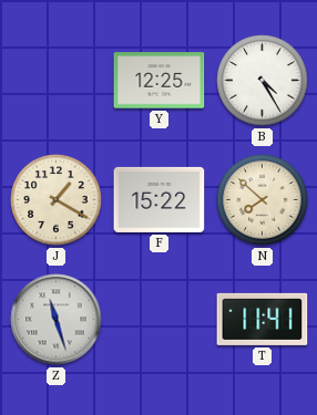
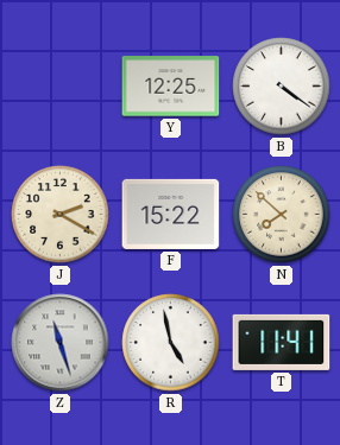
B: 4:25 -> 4:21 (282, 87)
J: 1:20 -> 2:20 (61, 215)
R: none -> 4:58 (171, 343)
